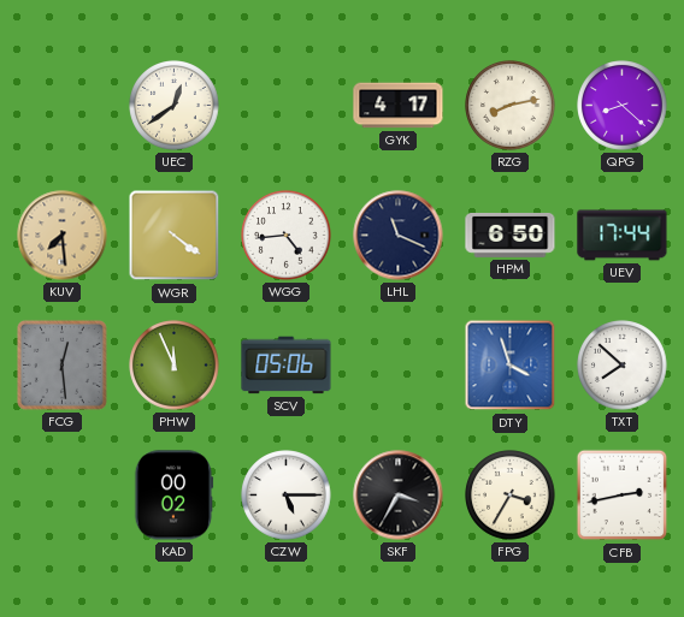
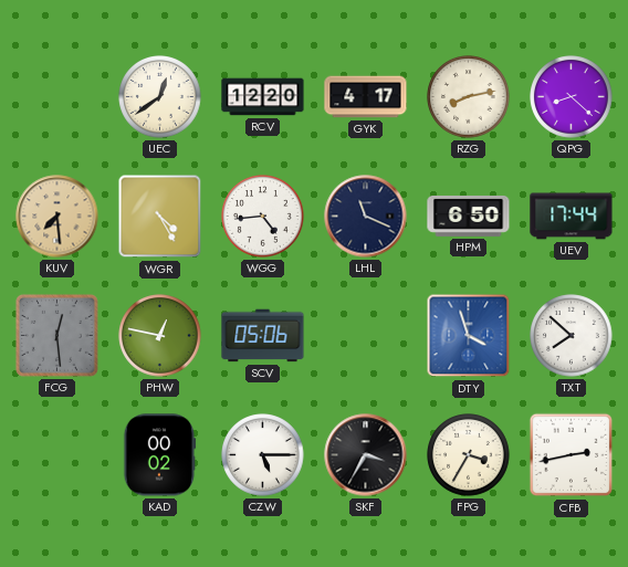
RCV: none -> 12:20 (263, 97)
WGR: 4:21 -> 4:25 (160, 217)
PHW: 11:56 -> 12:47 (160, 336)
